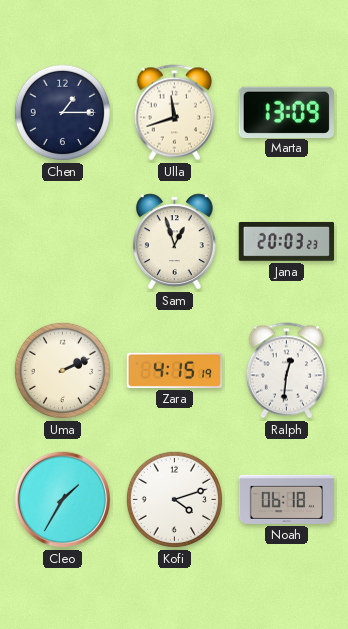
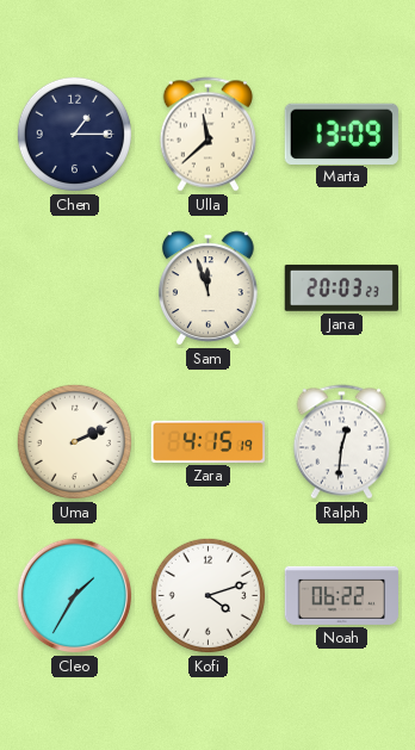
Ulla: 11:42 -> 11:38 (207, 135)
Sam: 12:57 -> 11:57 (207, 289)
Noah: 06:18 -> 06:22 (341, 595)
